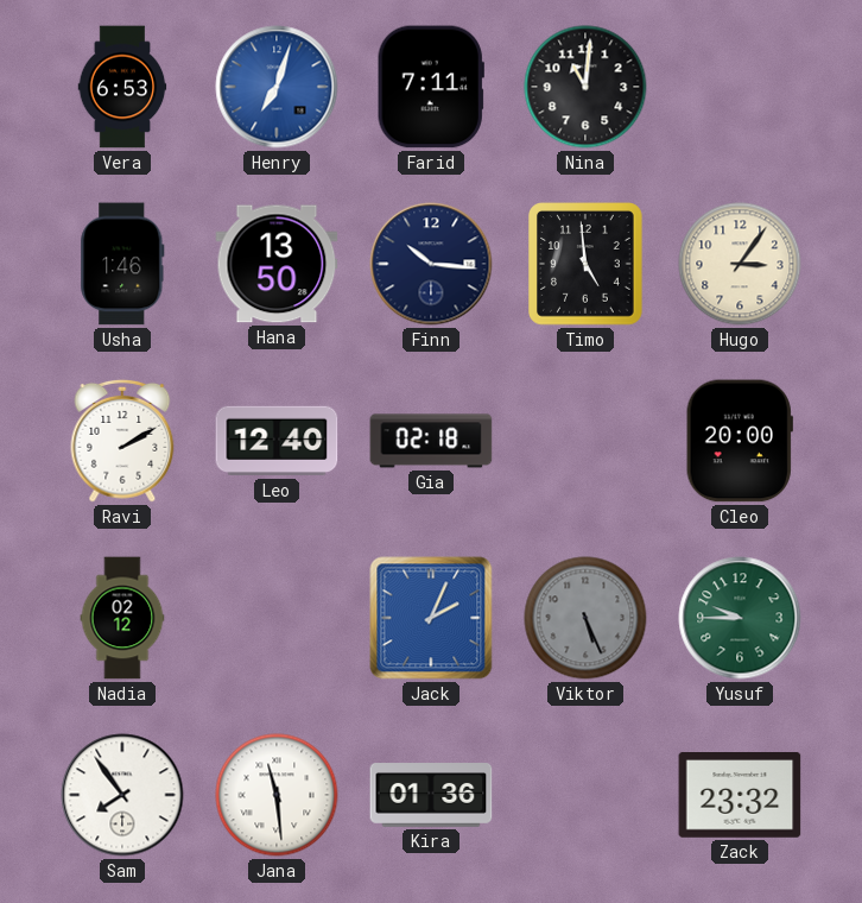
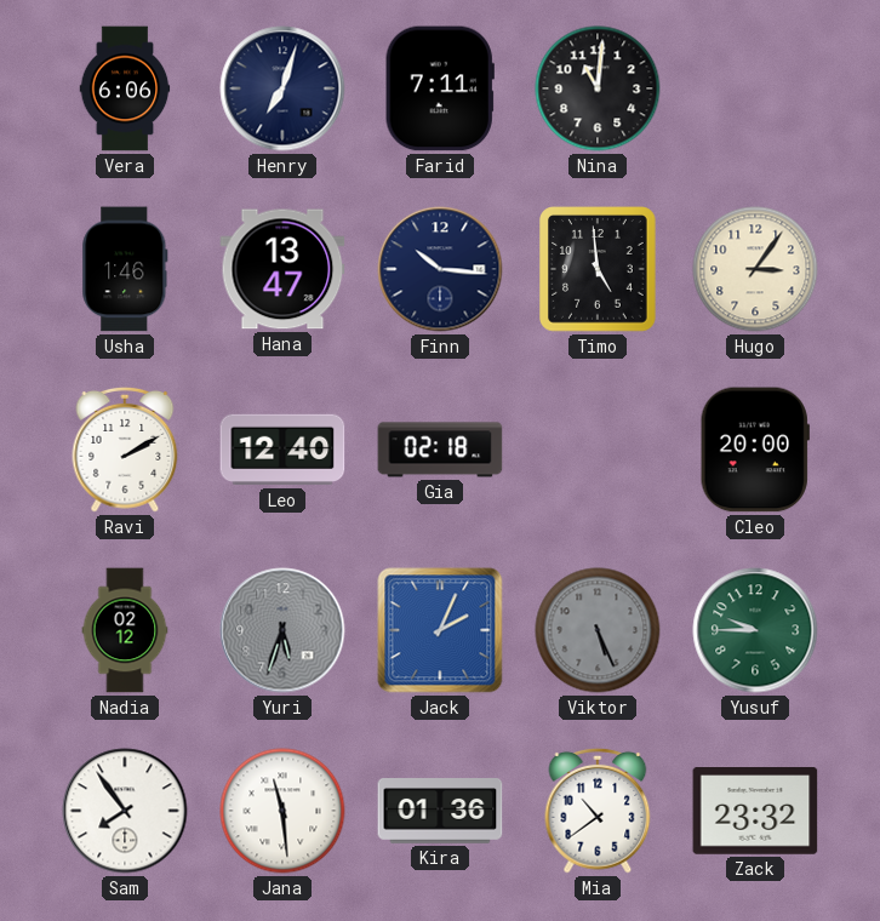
Vera: 6:53 -> 6:06 (125, 88)
Henry dial: blue -> navy (282, 88)
Hana: 13:50 -> 13:47 (282, 269)
Yuri: none -> 5:33 (282, 630)
Mia: none -> 10:39 (598, 811)
